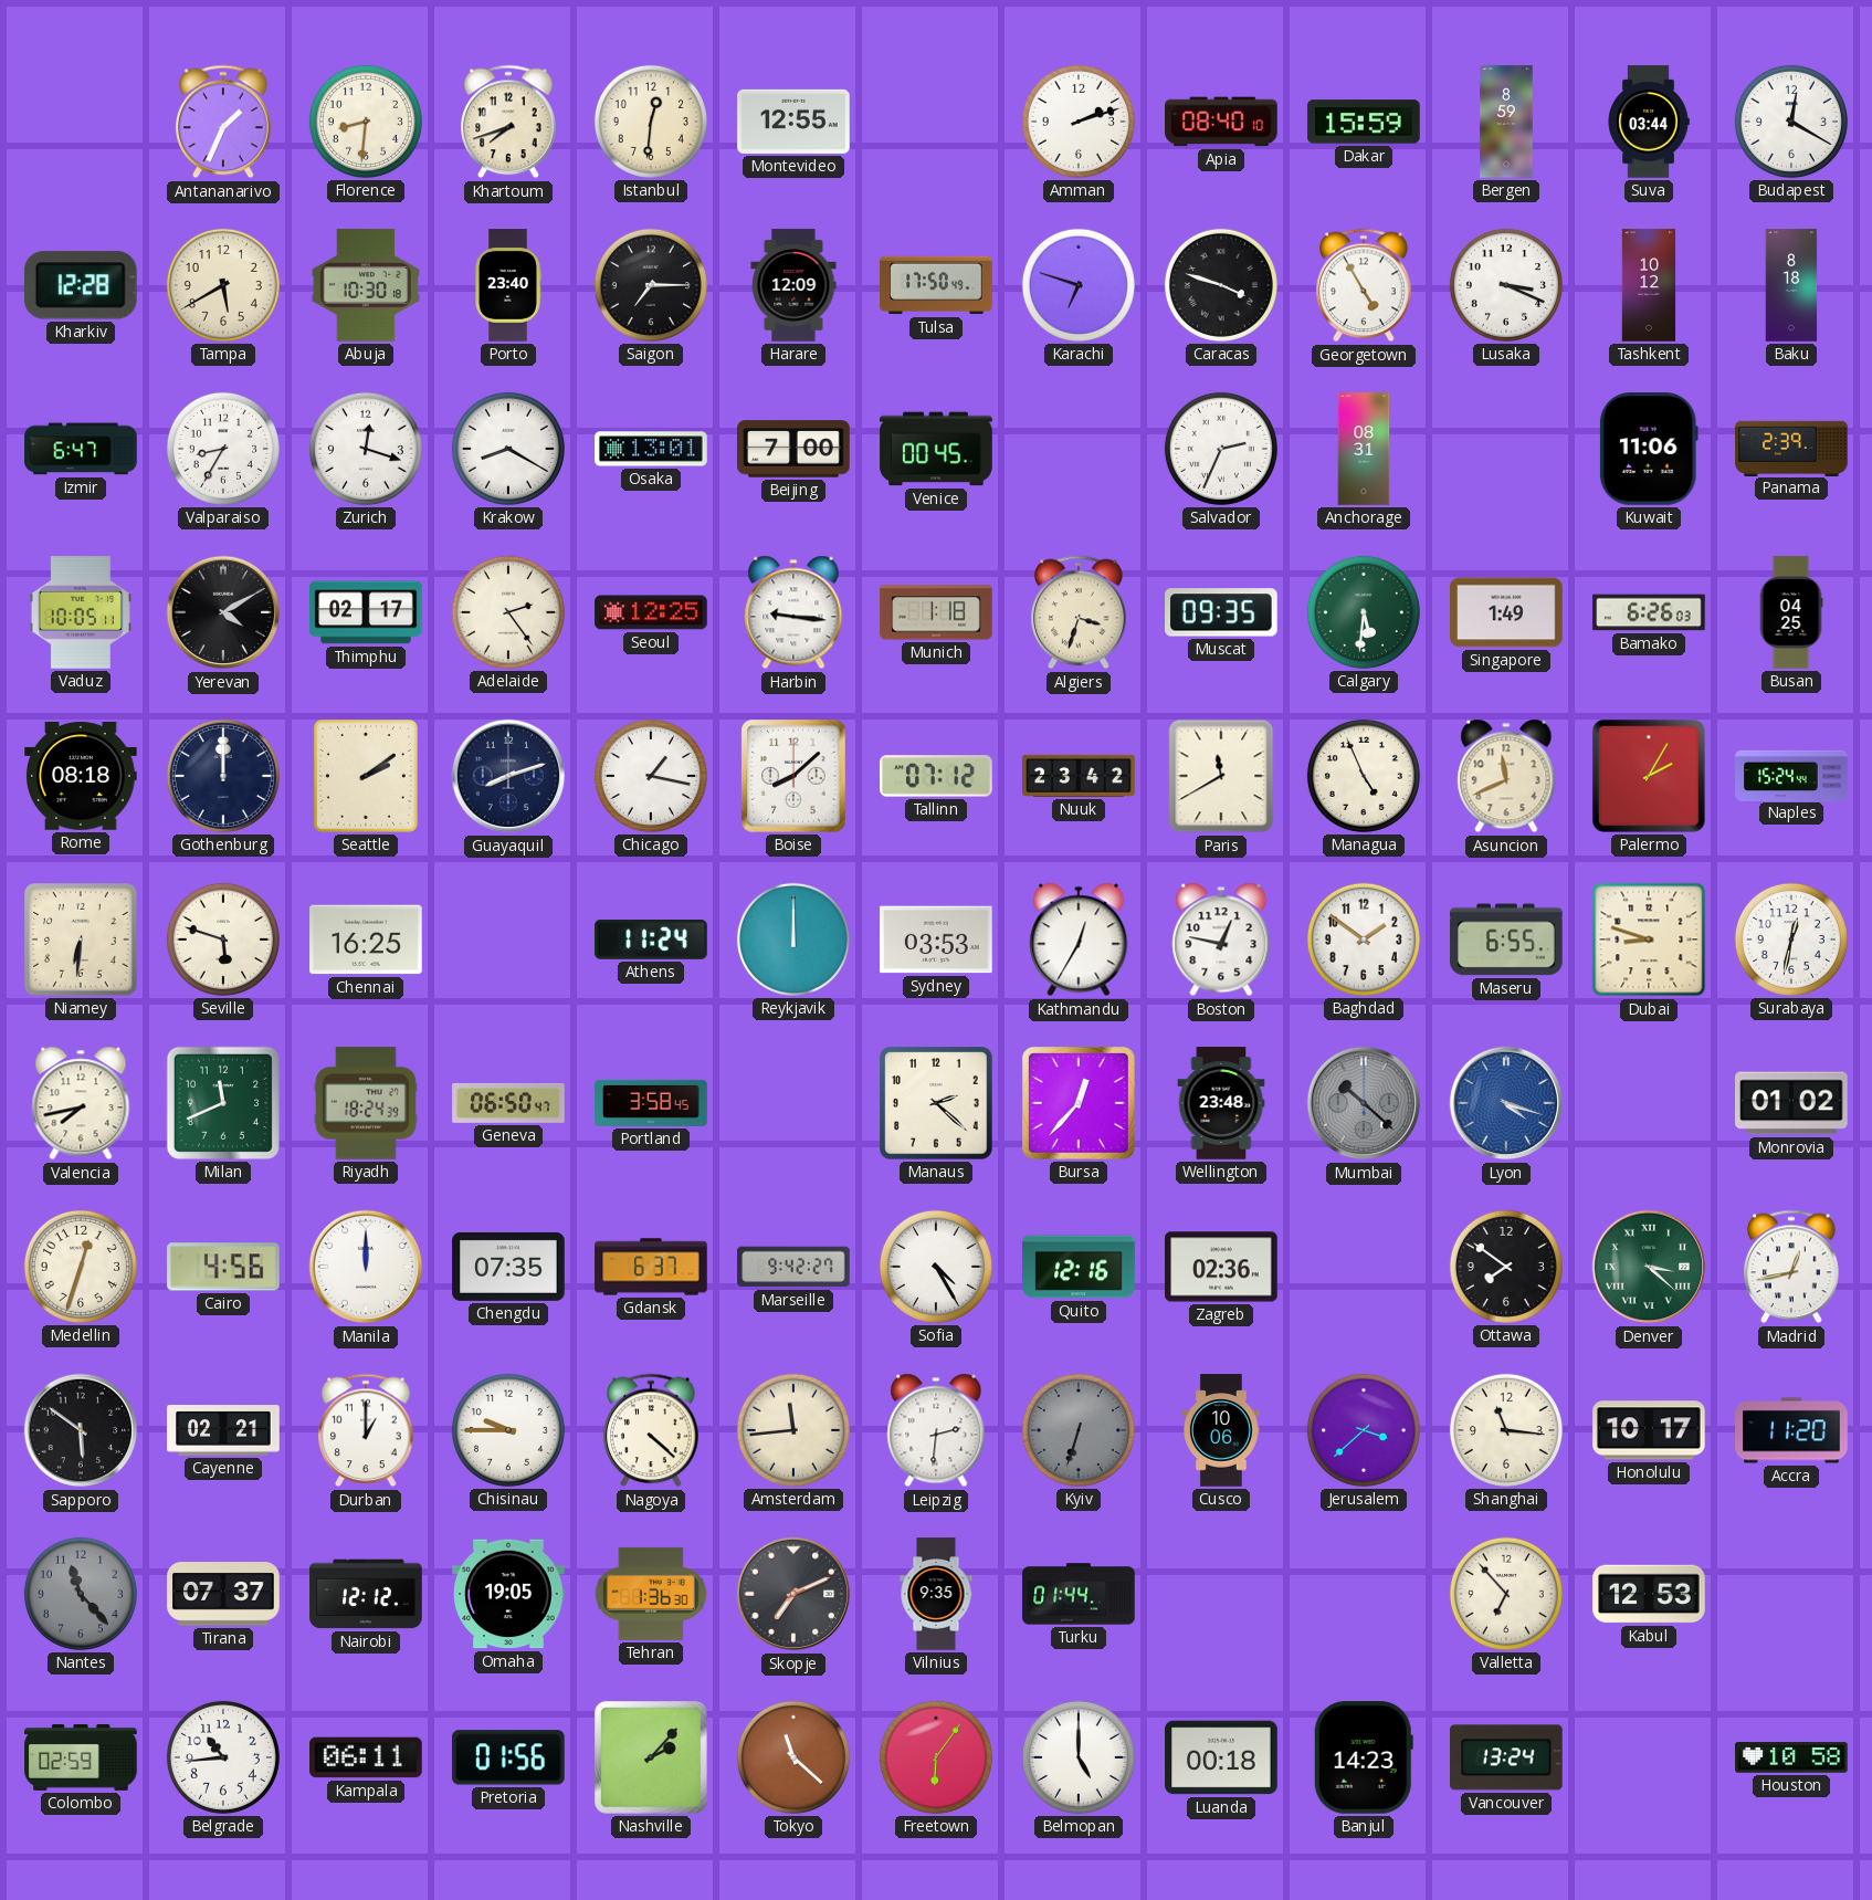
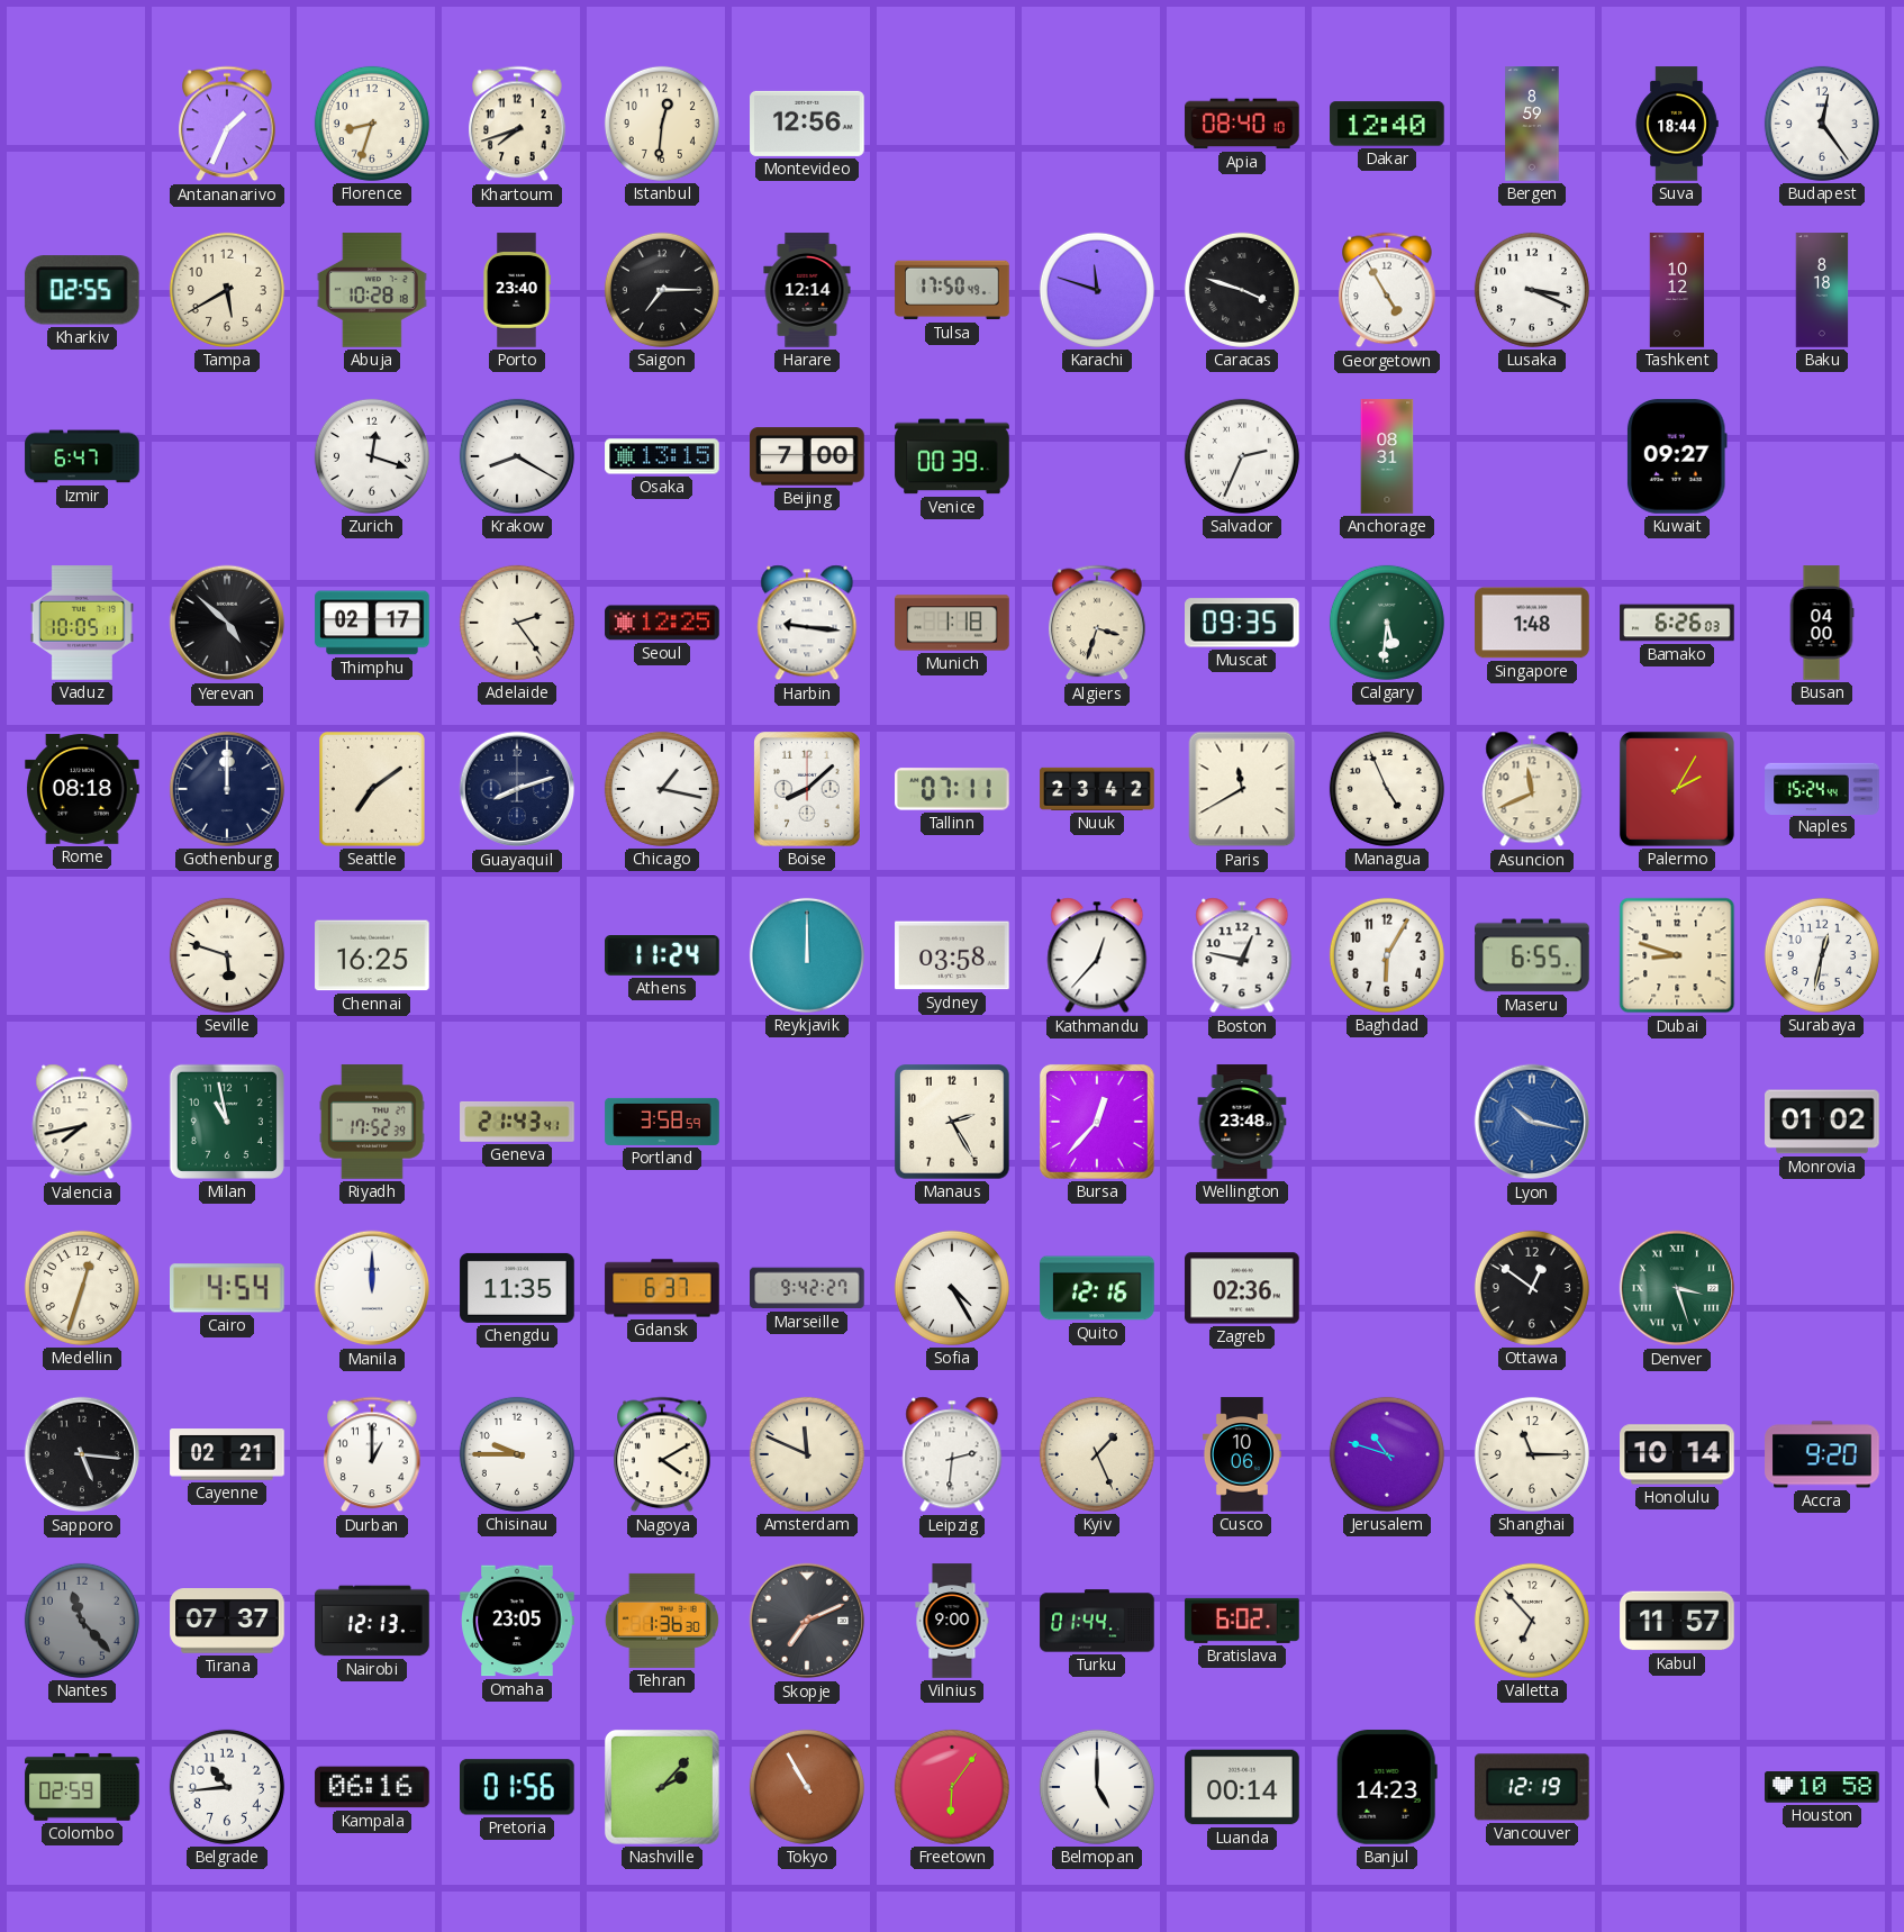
Florence: 8:31 -> 8:33 (372, 124)
Montevideo: 12:55 -> 12:56 (807, 124)
Amman: 2:12 -> none (1079, 122)
Dakar: 15:59 -> 12:40 (1387, 124)
Suva: 03:44 -> 18:44 (1677, 124)
Budapest: 12:20 -> 12:24 (1822, 124)
Kharkiv: 12:28 -> 02:55 (82, 290)
Abuja: 10:30 -> 10:28 (372, 290)
Harare: 12:09 -> 12:14 (807, 290)
Karachi: 6:48 -> 11:48 (1097, 290)
Valparaiso: 8:35 -> none (223, 449)
Osaka: 13:01 -> 13:15 (662, 456)
Venice: 00:45 -> 00:39 (952, 456)
Kuwait: 11:06 -> 09:27 (1677, 456)
Panama: 2:39 -> none (1791, 448)
Yerevan: 4:10 -> 4:52 (227, 623)
Singapore: 1:49 -> 1:48 (1532, 623)
Busan: 04:25 -> 04:00 (1822, 623)
Seattle: 2:09 -> 7:09 (372, 789)
Tallinn: 07:12 -> 07:11 (952, 789)
Niamey: 6:31 -> none (81, 939)
Sydney: 03:53 -> 03:58 (952, 955)
Kathmandu: 12:35 -> 12:37 (1097, 955)
Baghdad: 1:51 -> 6:05 (1387, 955)
Milan: 11:41 -> 10:58 (227, 1122)
Riyadh: 18:24 -> 17:52 (372, 1122)
Geneva: 06:50 -> 21:43 (517, 1122)
Portland: 3:58:45 -> 3:58:59 (662, 1122)
Manaus: 2:22 -> 2:25 (952, 1122)
Mumbai: 10:22 -> none (1364, 1103)
Lyon: 4:18 -> 10:17 (1532, 1122)
Cairo: 4:56 -> 4:54 (227, 1288)
Chengdu: 07:35 -> 11:35 (517, 1288)
Ottawa: 7:51 -> 12:51 (1532, 1288)
Denver: 3:22 -> 3:27 (1677, 1288)
Madrid: 12:43 -> none (1791, 1267)
Sapporo: 5:51 -> 5:16 (82, 1454)
Nagoya: 4:22 -> 4:10 (662, 1454)
Amsterdam: 11:44 -> 11:49 (807, 1454)
Kyiv: 6:33 -> 1:26 (1097, 1454)
Kyiv dial: grey -> cream (1097, 1454)
Jerusalem: 3:38 -> 10:48 (1387, 1454)
Shanghai: 11:16 -> 11:15 (1532, 1454)
Honolulu: 10:17 -> 10:14 (1677, 1454)
Accra: 11:20 -> 9:20 (1822, 1454)
Nairobi: 12:12 -> 12:13 (372, 1621)
Omaha: 19:05 -> 23:05 (517, 1621)
Vilnius: 9:35 -> 9:00 (952, 1621)
Bratislava: none -> 6:02 (1242, 1621)
Kabul: 12:53 -> 11:57 (1677, 1621)
Kampala: 06:11 -> 06:16 (372, 1787)
Tokyo: 11:22 -> 10:55 (807, 1787)
Luanda: 00:18 -> 00:14 (1242, 1787)
Vancouver: 13:24 -> 12:19 (1533, 1787)
